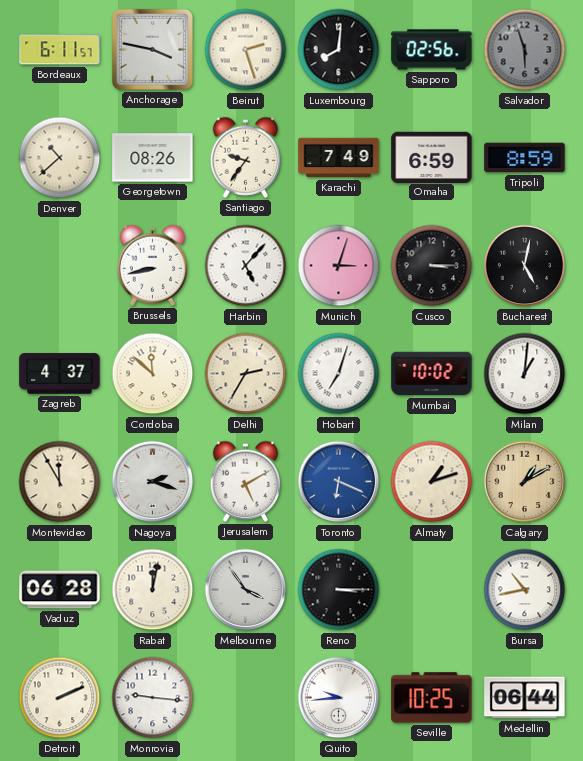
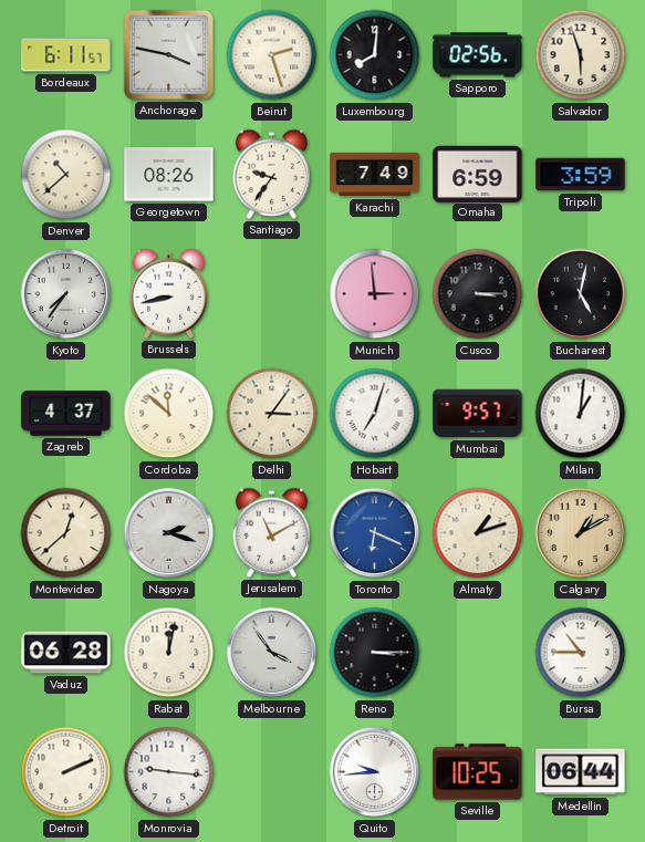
Salvador dial: grey -> cream (581, 55)
Tripoli: 8:59 -> 3:59 (581, 175)
Kyoto: none -> 7:36 (66, 294)
Harbin: 5:07 -> none (246, 266)
Munich: 3:03 -> 2:59 (375, 294)
Delhi: 2:35 -> 3:06 (272, 414)
Mumbai: 10:02 -> 9:57 (478, 414)
Montevideo: 11:55 -> 12:38 (66, 533)
Jerusalem: 5:10 -> 11:10 (272, 532)
Bursa: 10:43 -> 10:45 (581, 653)
